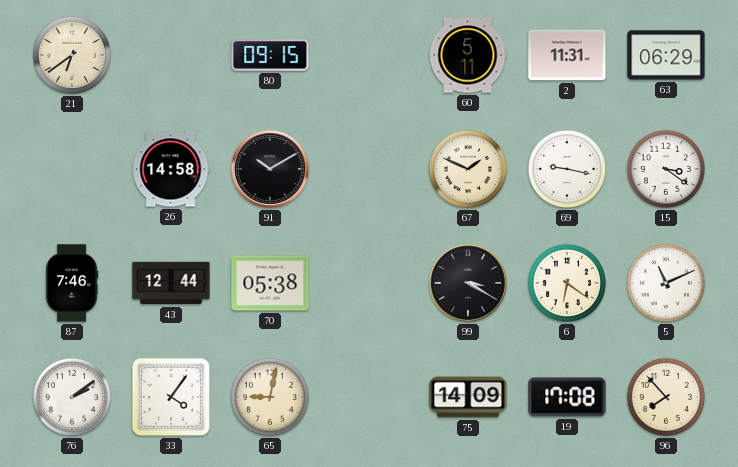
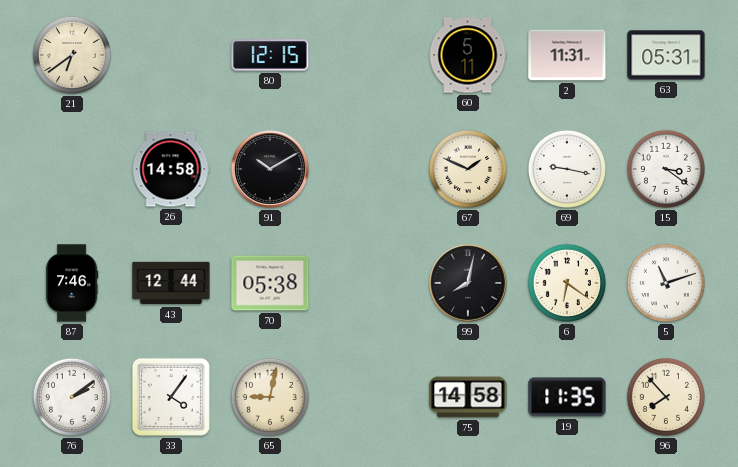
80: 09:15 -> 12:15 (270, 55)
63: 06:29 -> 05:31 (666, 55)
99: 3:20 -> 8:02 (469, 284)
5: 11:11 -> 11:12 (666, 283)
75: 14:09 -> 14:58 (468, 397)
19: 17:08 -> 11:35 (567, 397)
